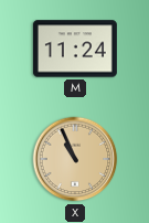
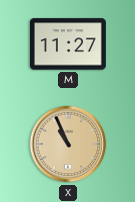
M: 11:24 -> 11:27 (68, 44)
